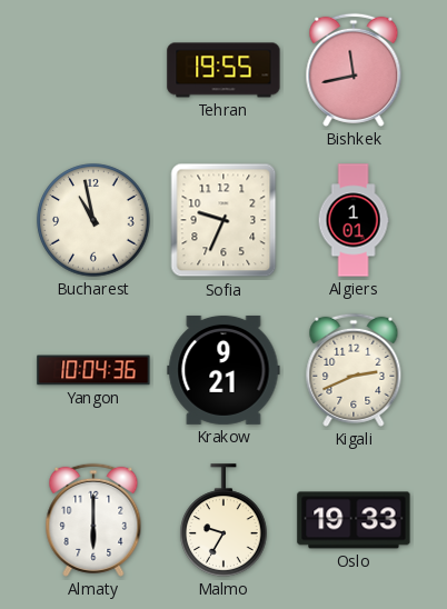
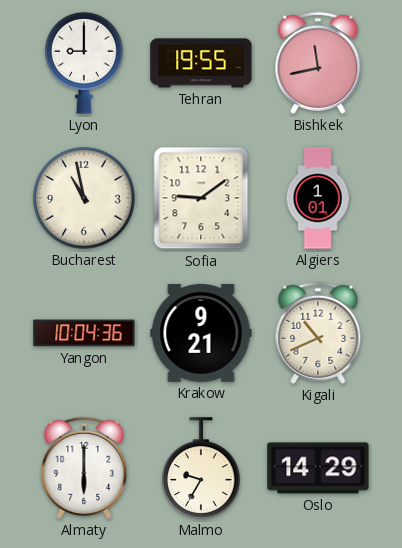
Lyon: none -> 9:00 (84, 63)
Sofia: 9:34 -> 9:09 (201, 198)
Kigali: 2:41 -> 10:41 (318, 333)
Oslo: 19:33 -> 14:29 (318, 468)
